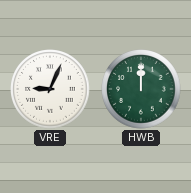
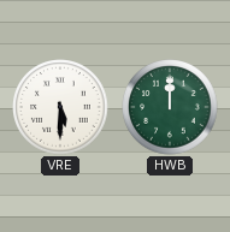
VRE: 9:04 -> 5:30 (60, 107)
